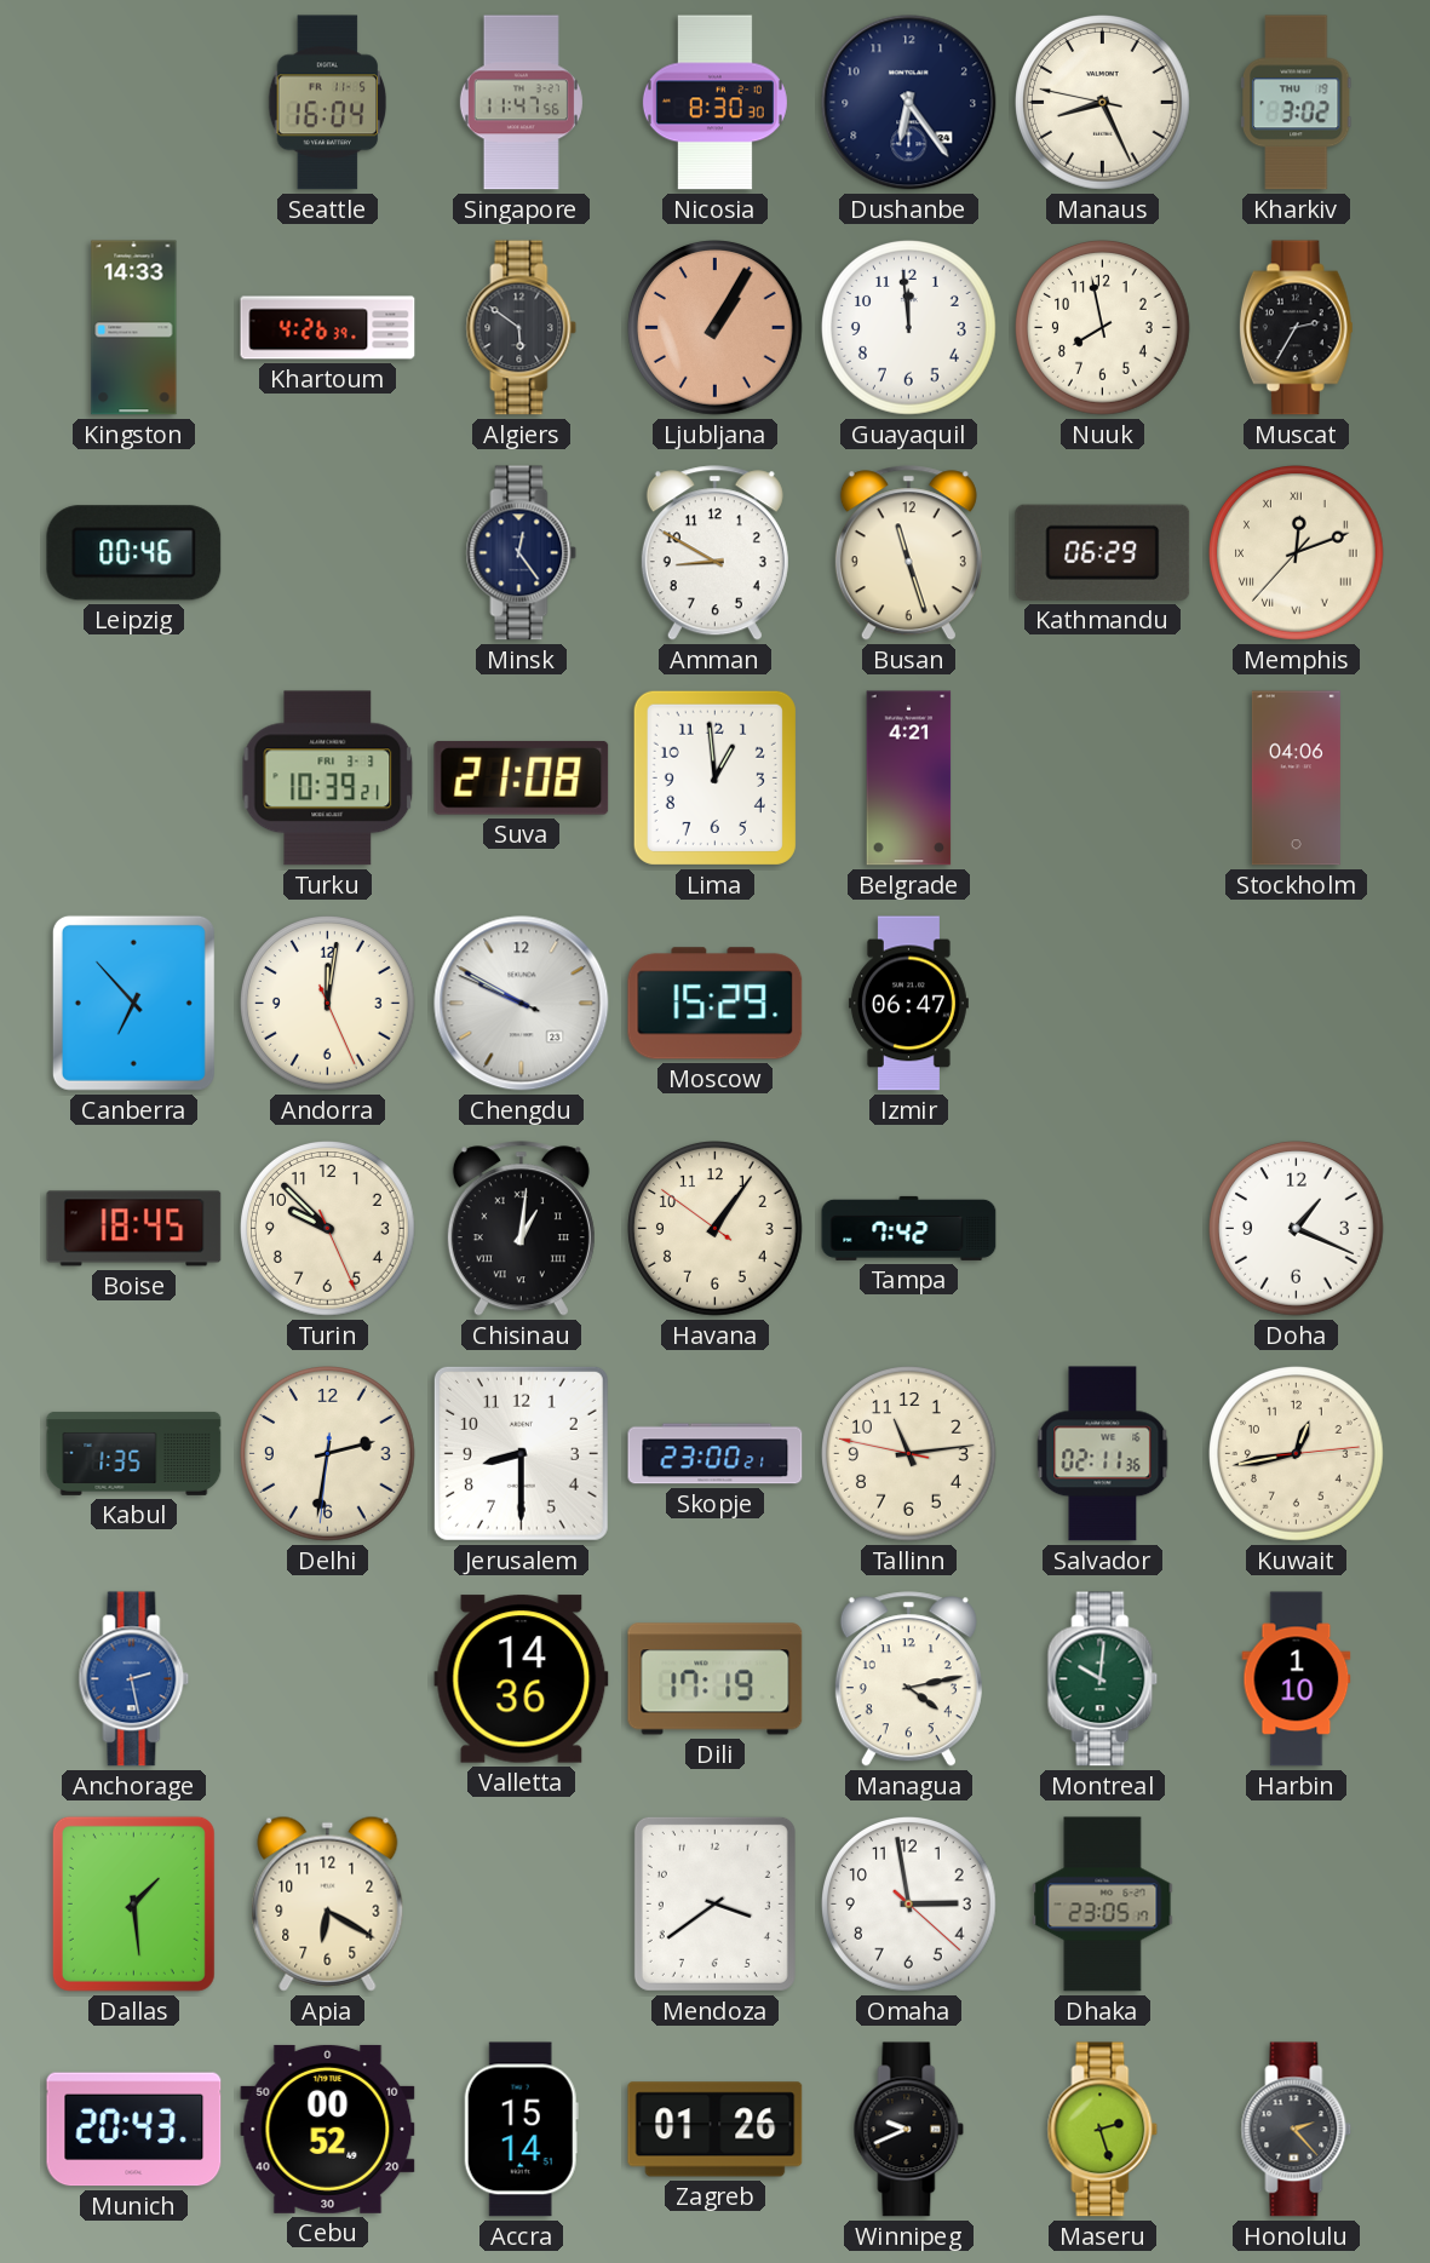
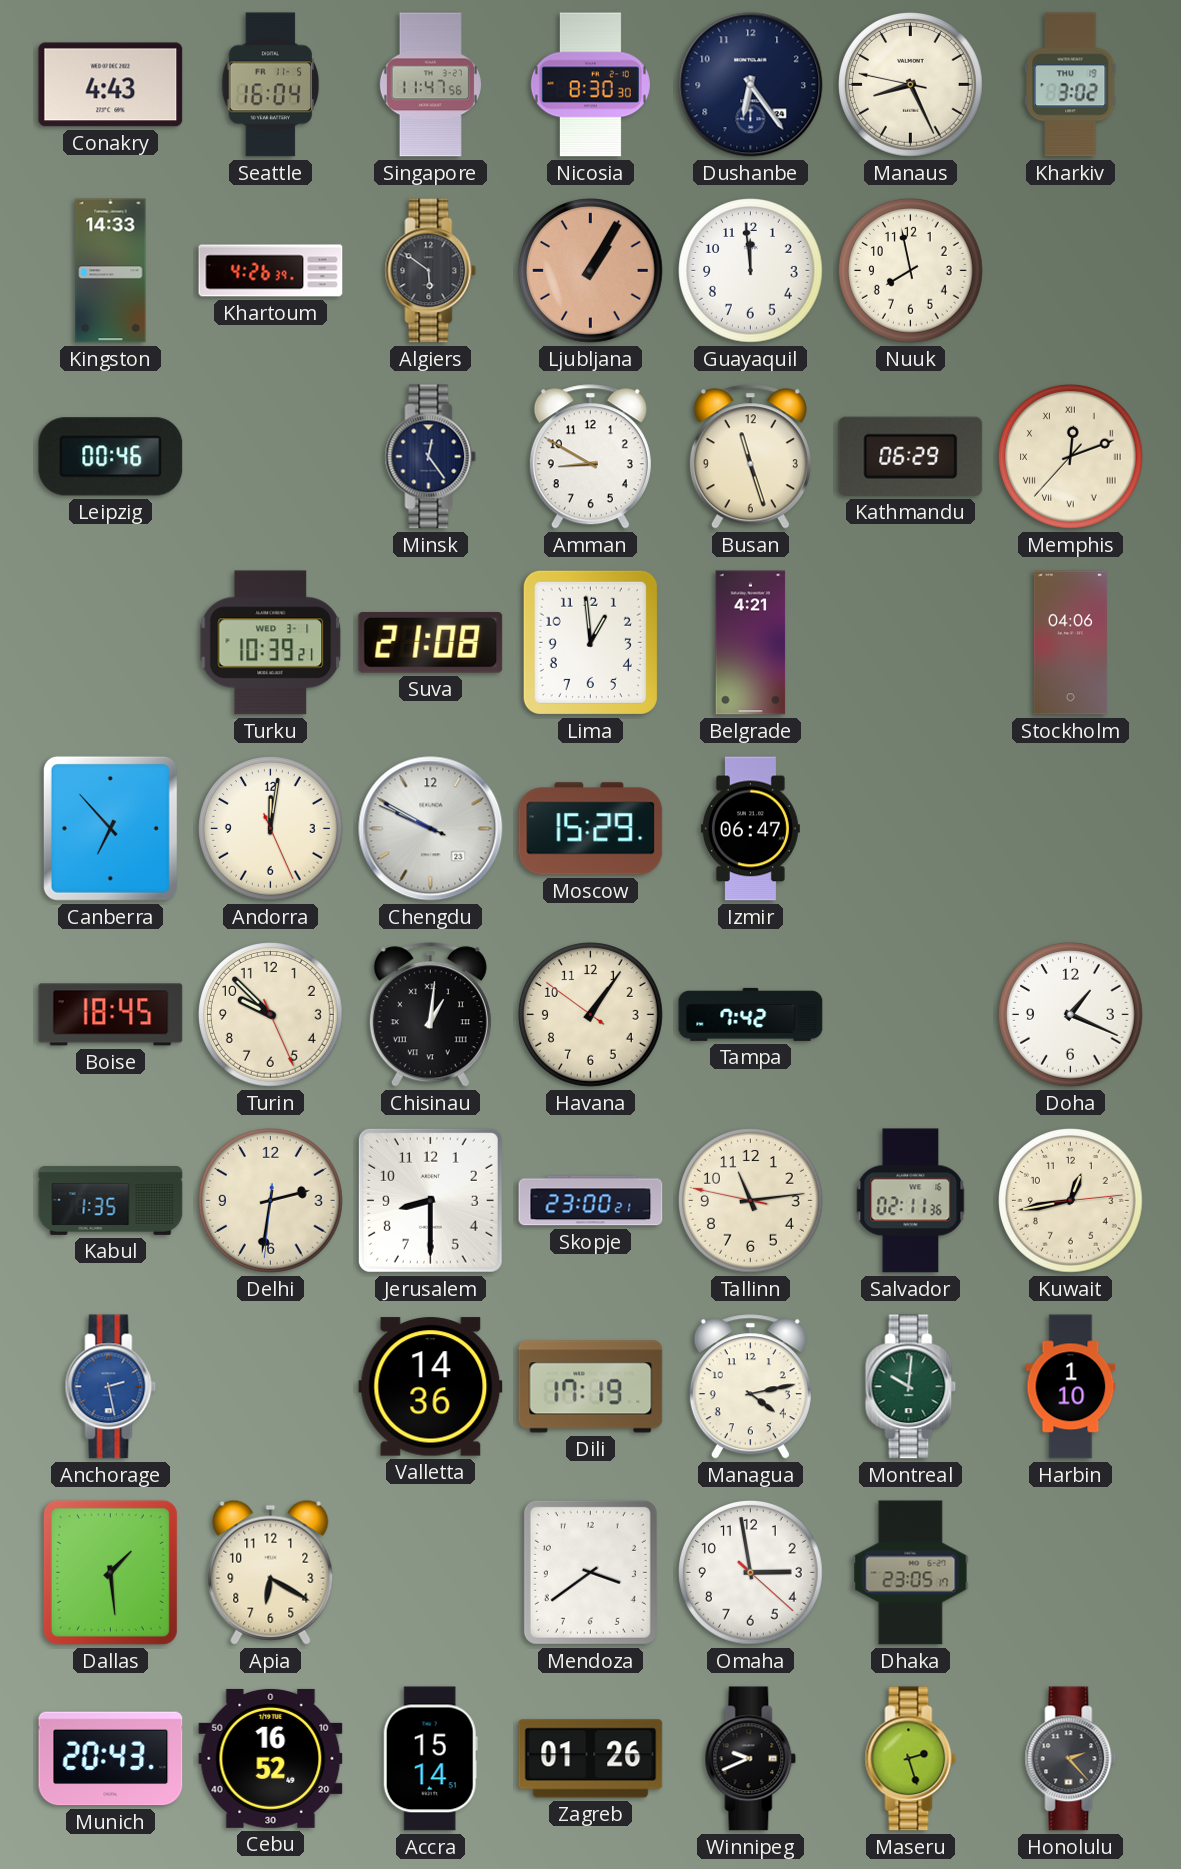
Conakry: none -> 4:43 (111, 85)
Muscat: 2:35 -> none (1296, 328)
Turku date: FRI 3-3 -> WED 3-1 (271, 643)
Cebu: 00:52 -> 16:52 (271, 1758)
